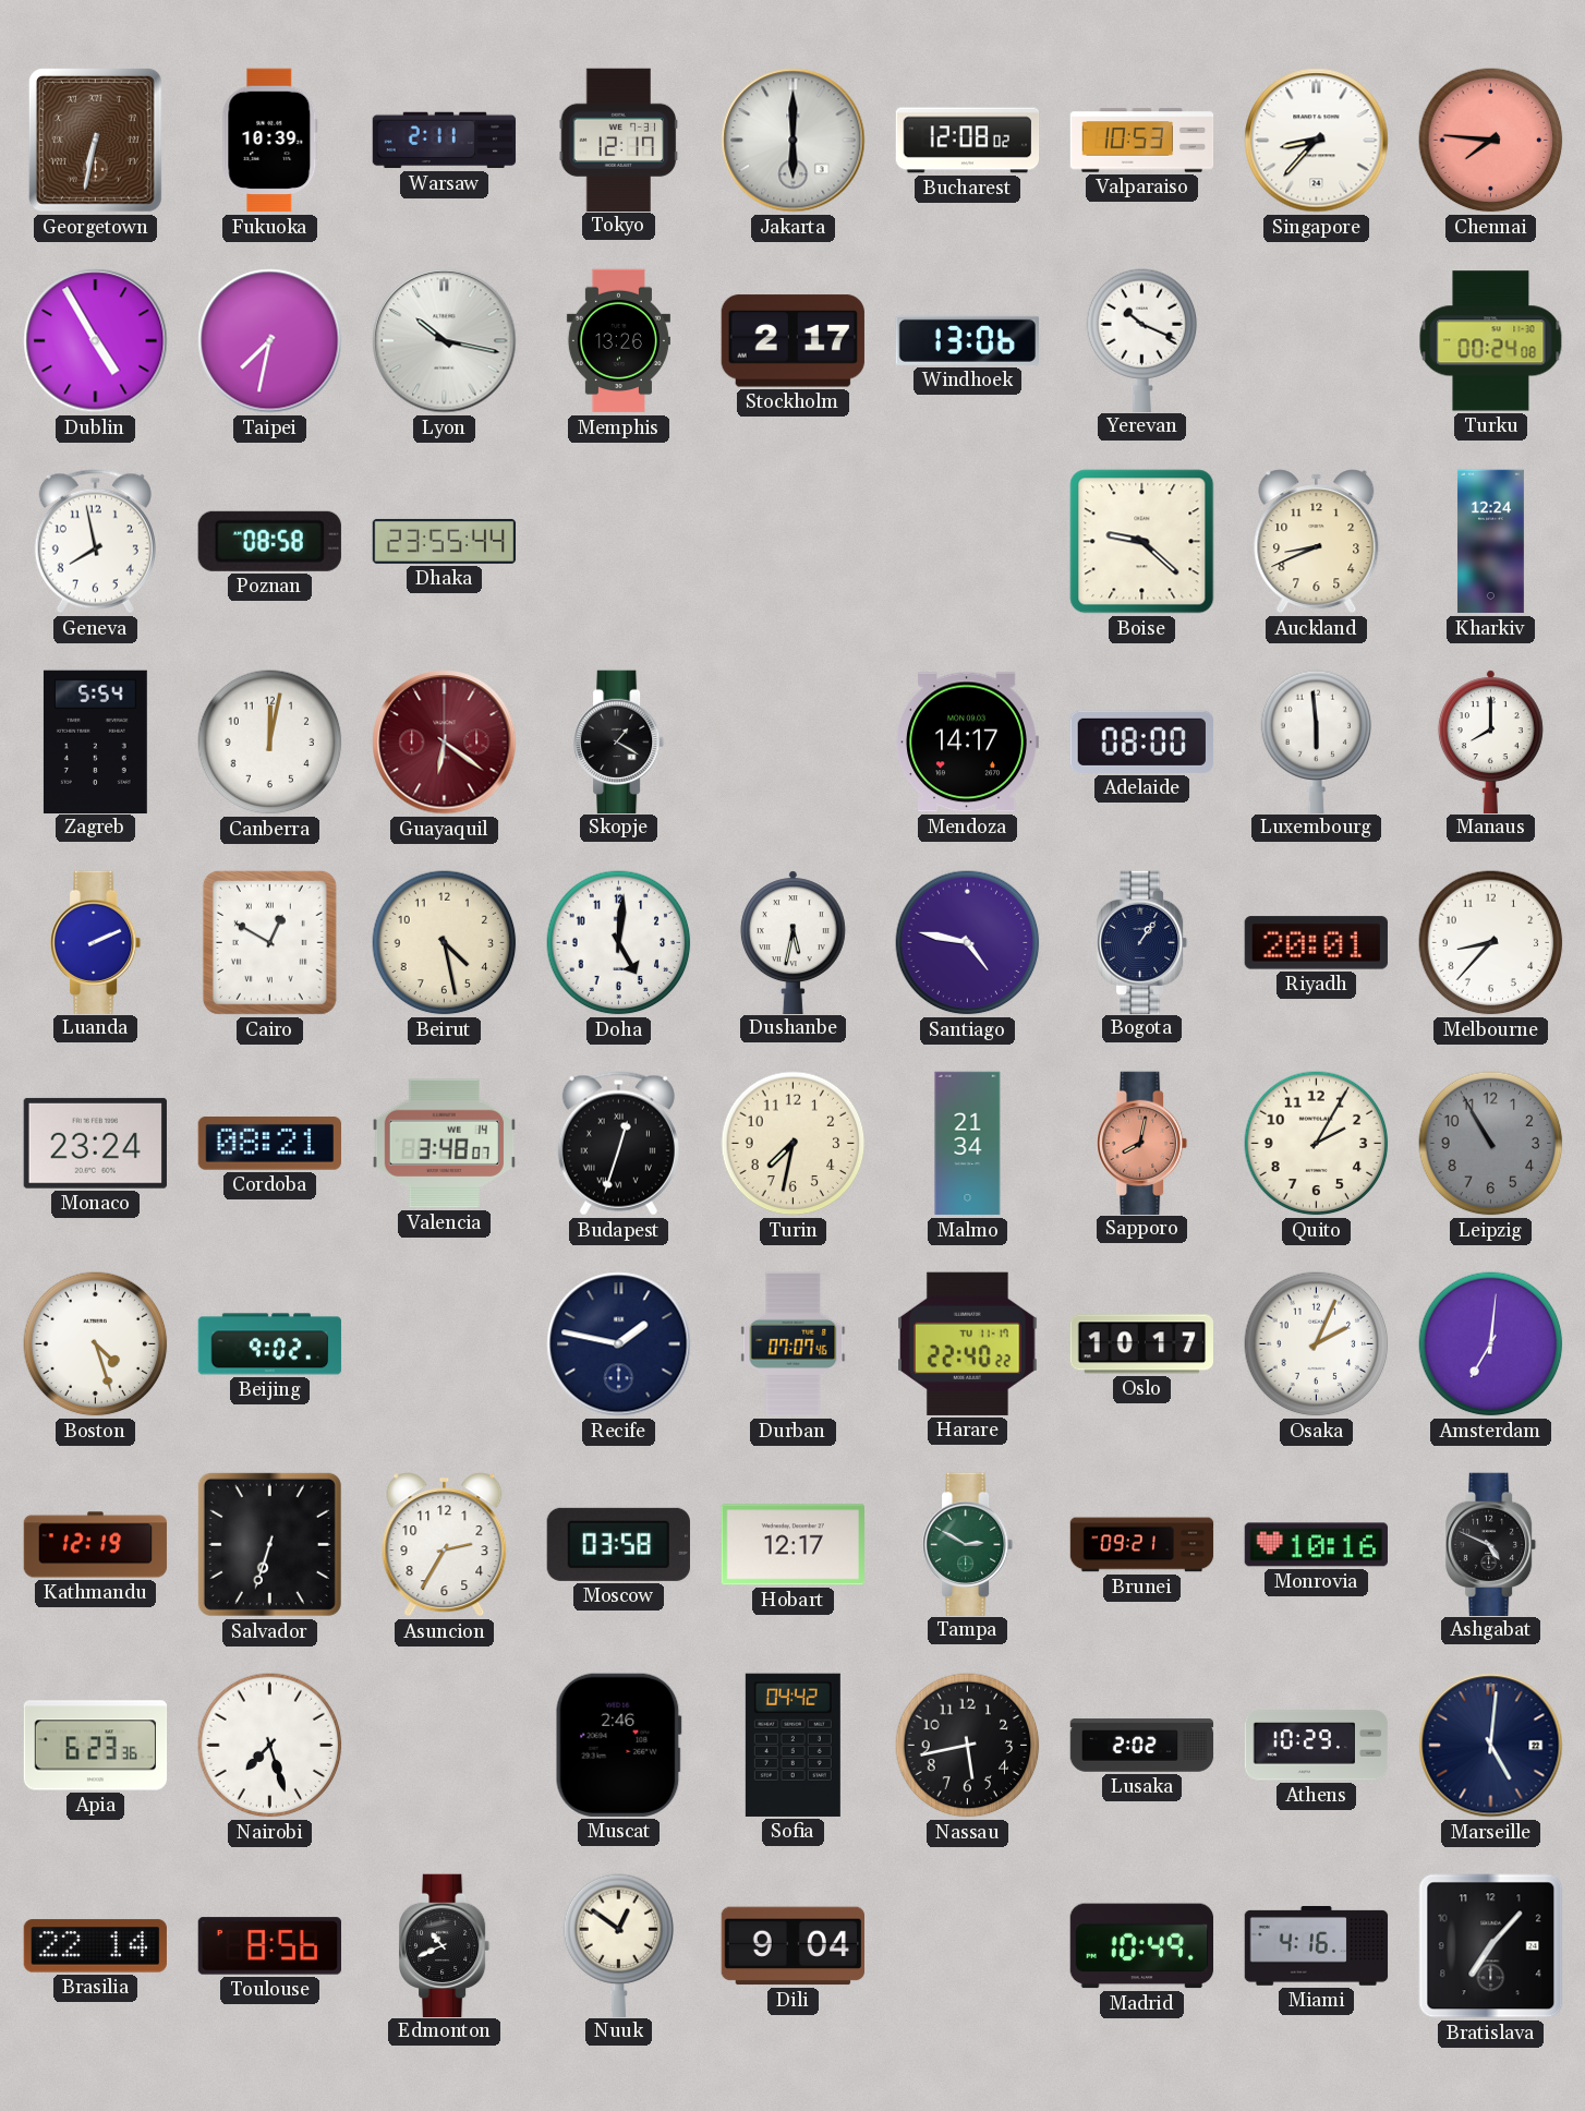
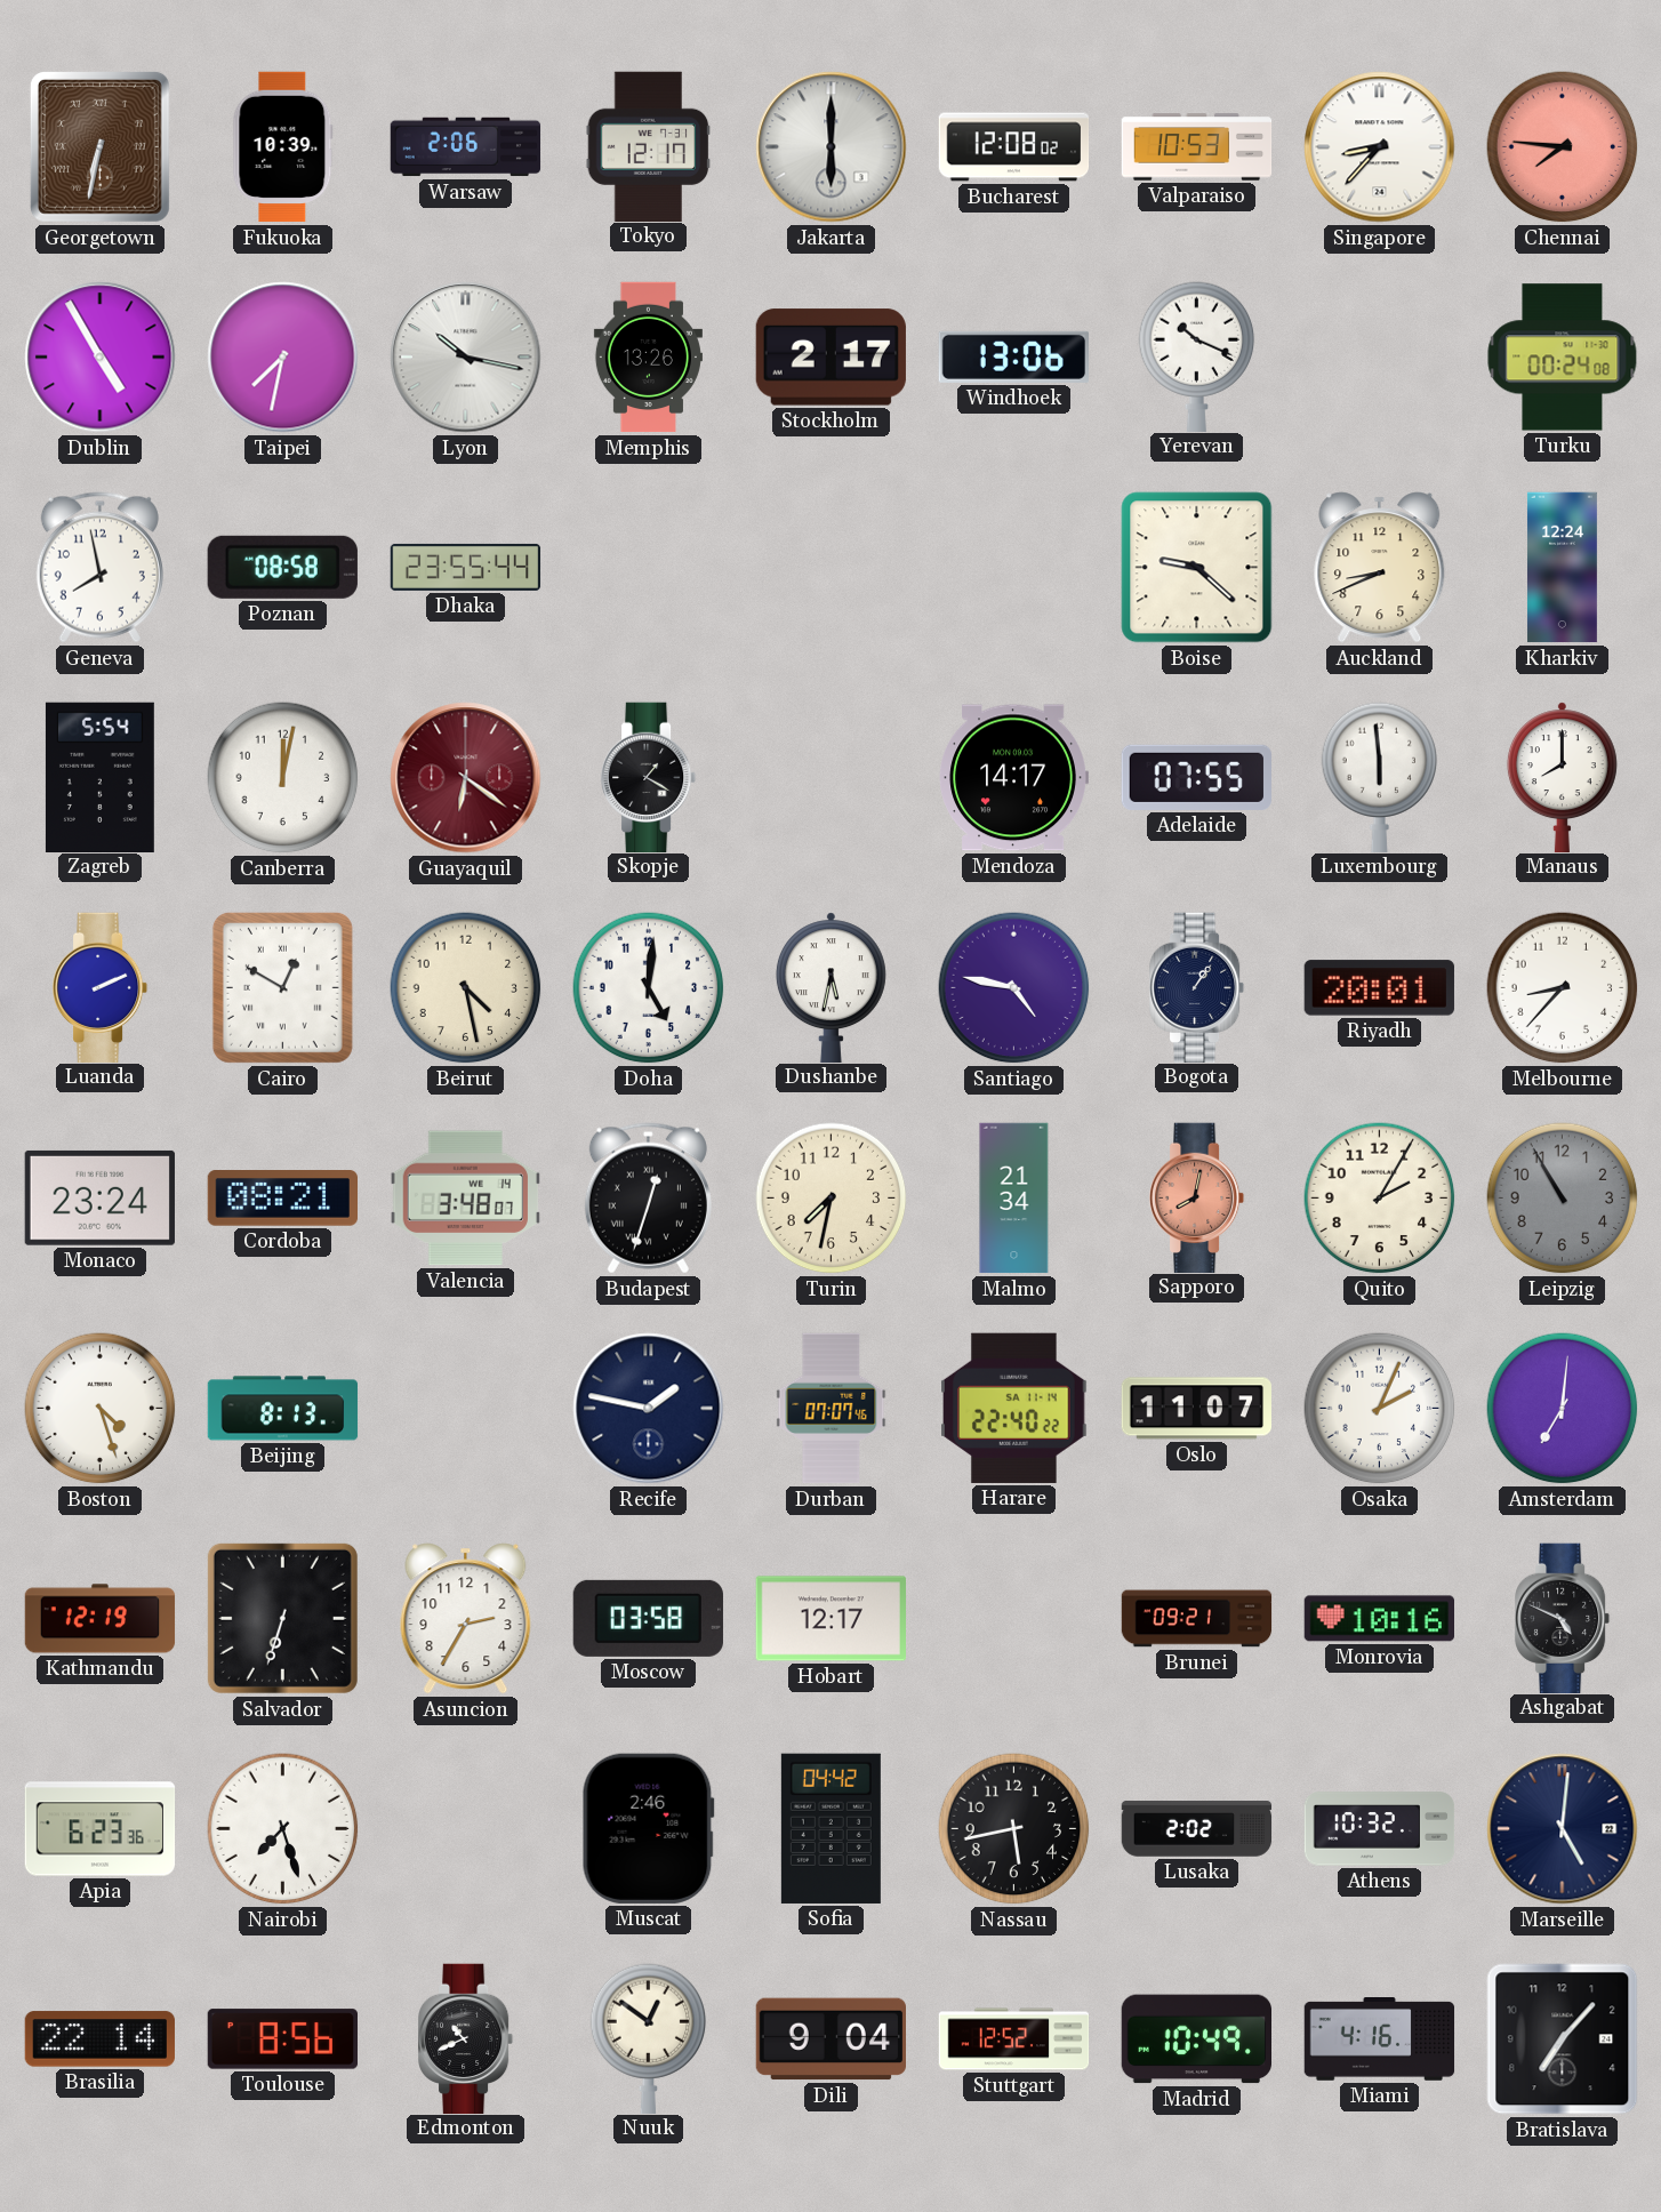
Warsaw: 2:11 -> 2:06 (466, 147)
Adelaide: 08:00 -> 07:55 (1196, 777)
Beijing: 9:02 -> 8:13 (283, 1409)
Harare date: TU 11-17 -> SA 11-14 (1014, 1408)
Oslo: 10:17 -> 11:07 (1196, 1409)
Tampa: 2:50 -> none (969, 1544)
Athens: 10:29 -> 10:32 (1380, 1829)
Stuttgart: none -> 12:52 (1014, 2039)
